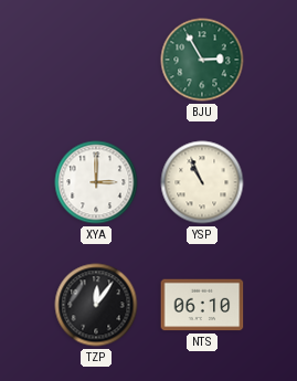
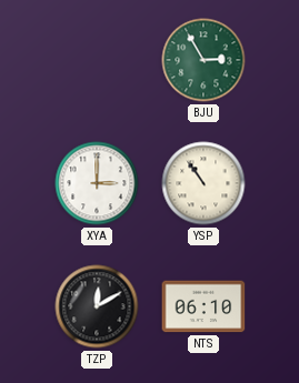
YSP: 10:56 -> 10:54 (203, 183)
TZP: 12:06 -> 12:10 (97, 306)
